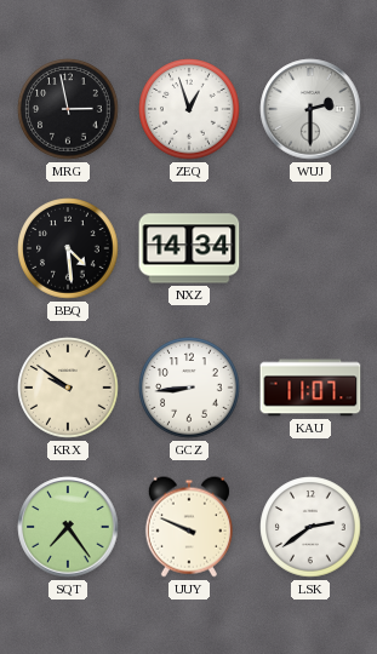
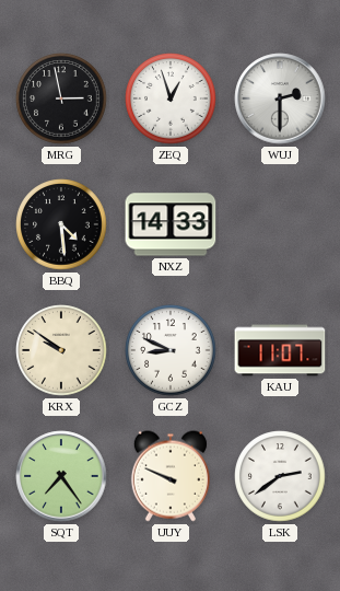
NXZ: 14:34 -> 14:33 (171, 224)
GCZ: 8:44 -> 8:49 (171, 350)
